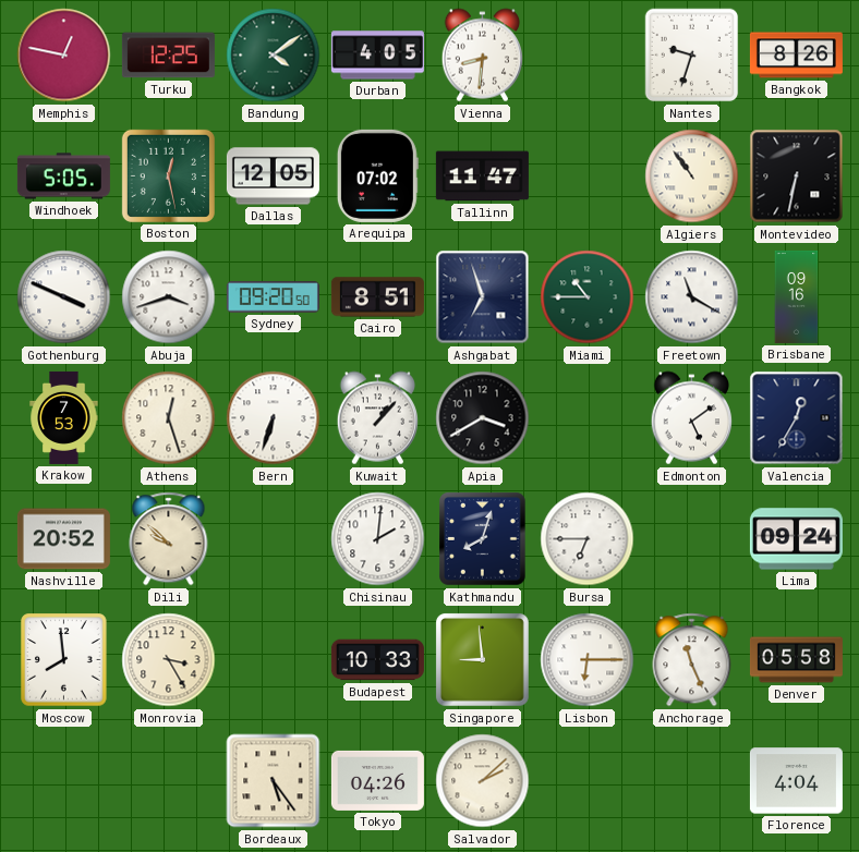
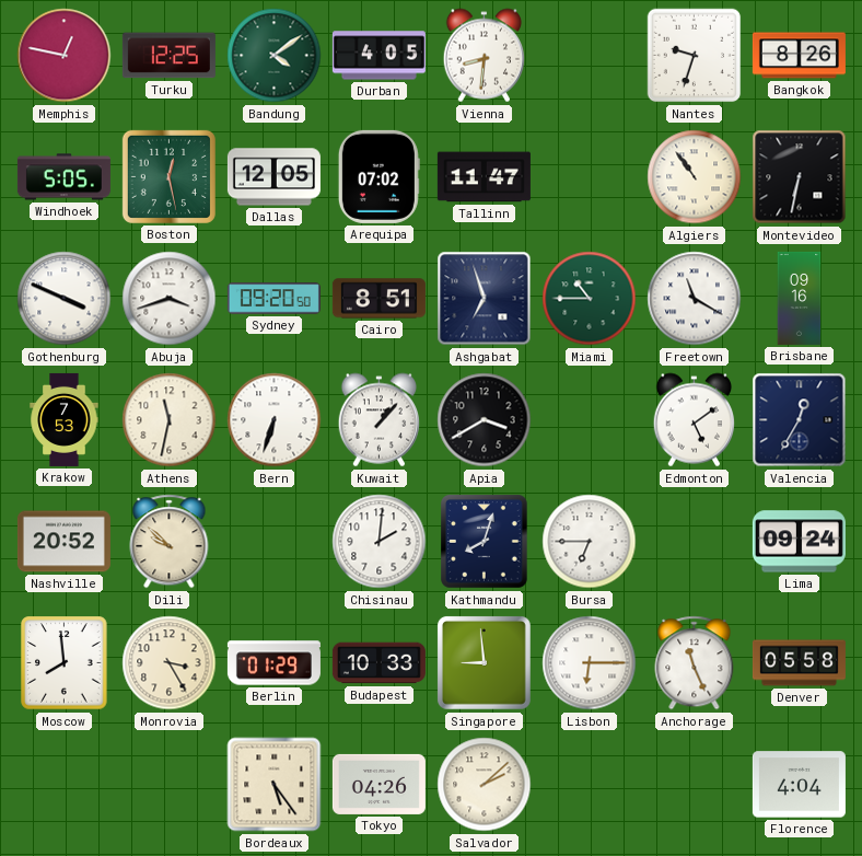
Athens: 12:27 -> 11:32 (170, 420)
Berlin: none -> 01:29 (273, 663)
